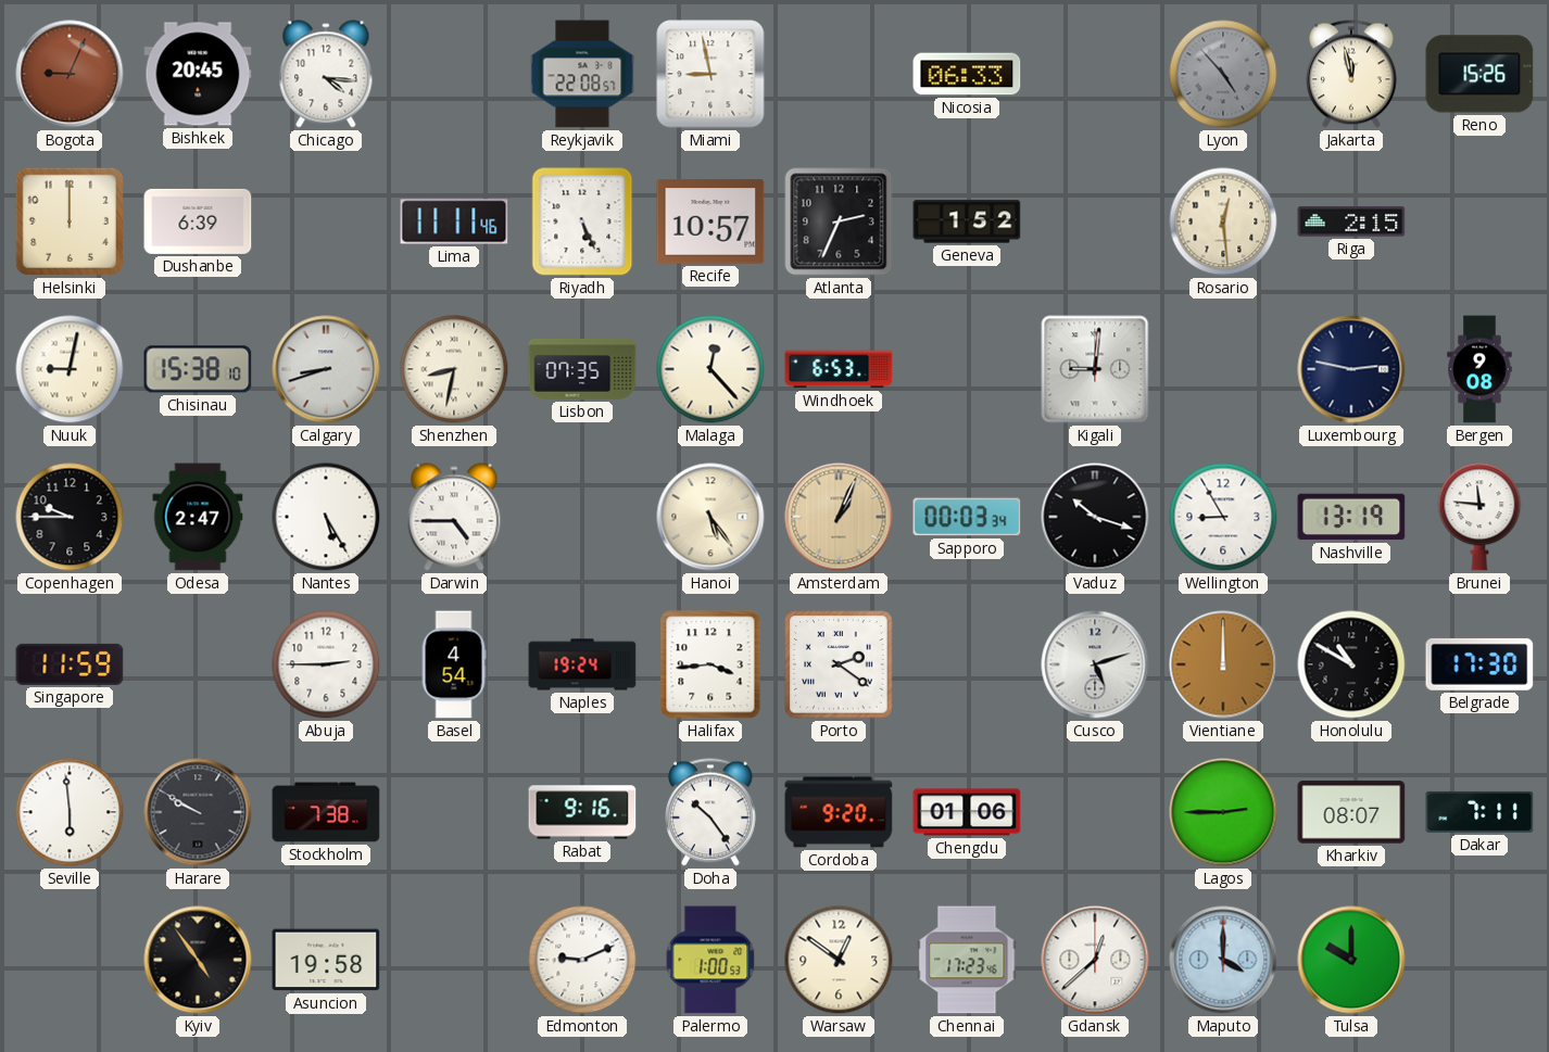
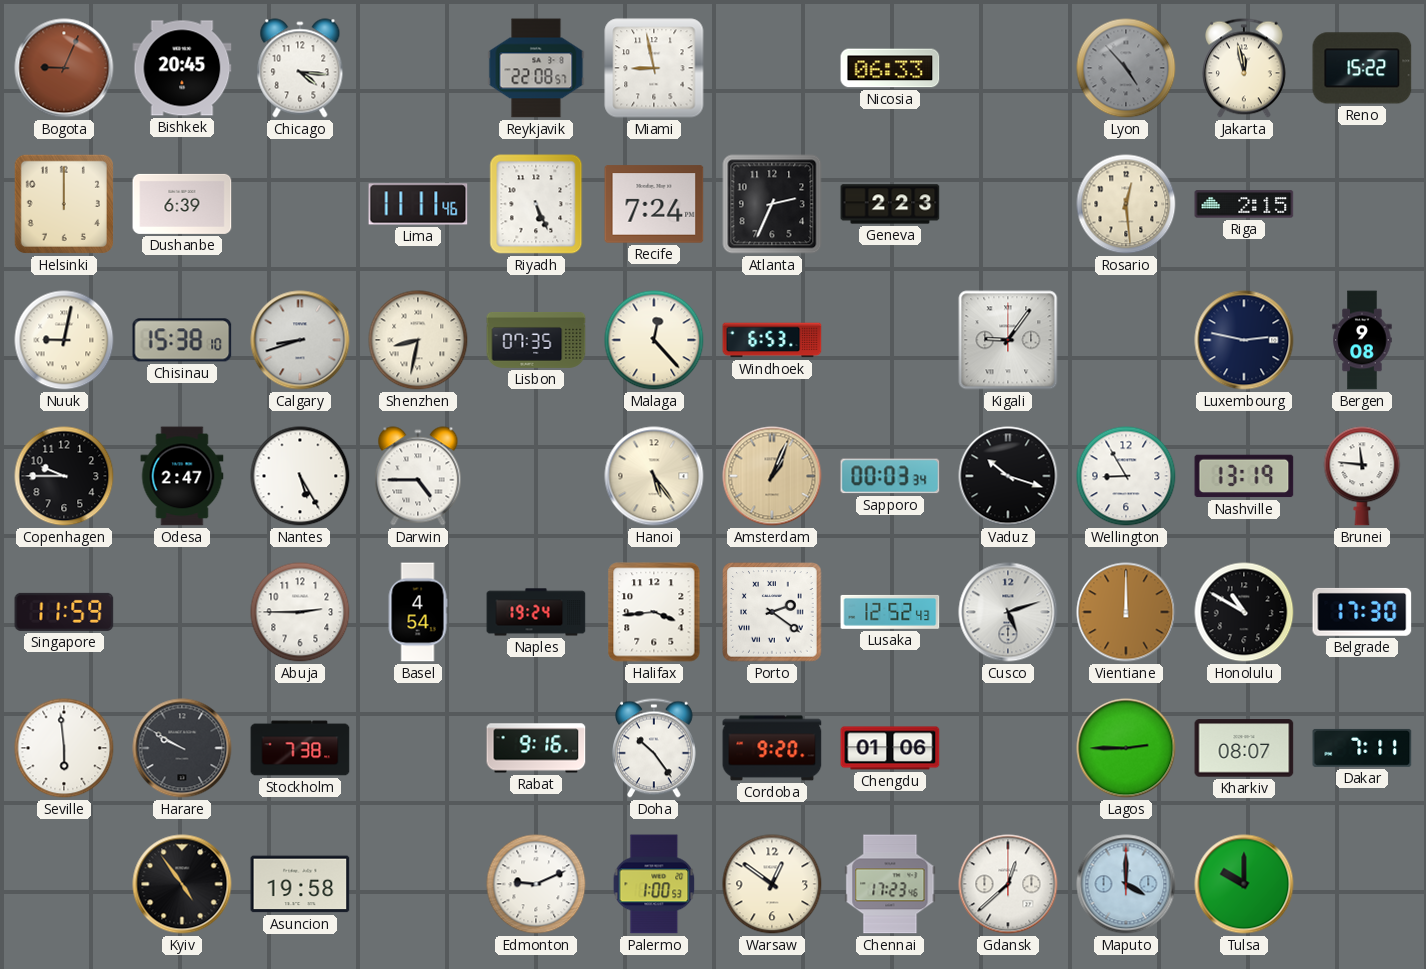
Reno: 15:26 -> 15:22 (1362, 68)
Recife: 10:57 -> 7:24 (654, 204)
Geneva: 1:52 -> 2:23 (890, 204)
Kigali: 9:01 -> 9:06 (1008, 340)
Lusaka: none -> 12:52 (890, 612)
